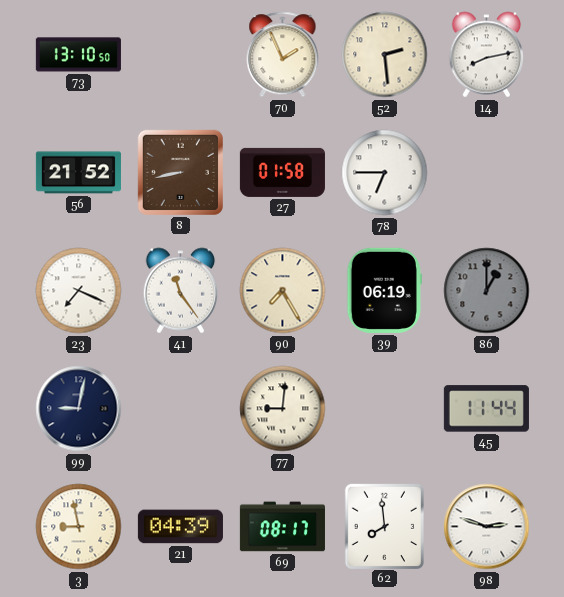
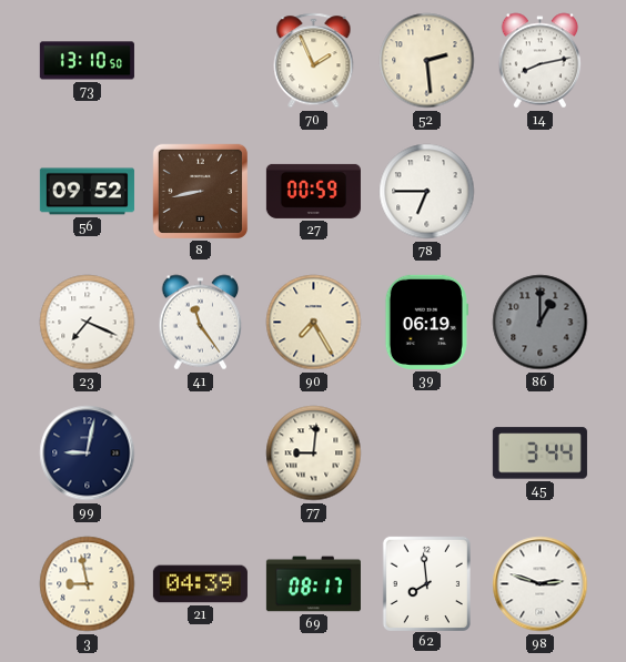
56: 21:52 -> 09:52 (87, 192)
27: 01:58 -> 00:59 (313, 191)
45: 11:44 -> 3:44 (539, 454)
